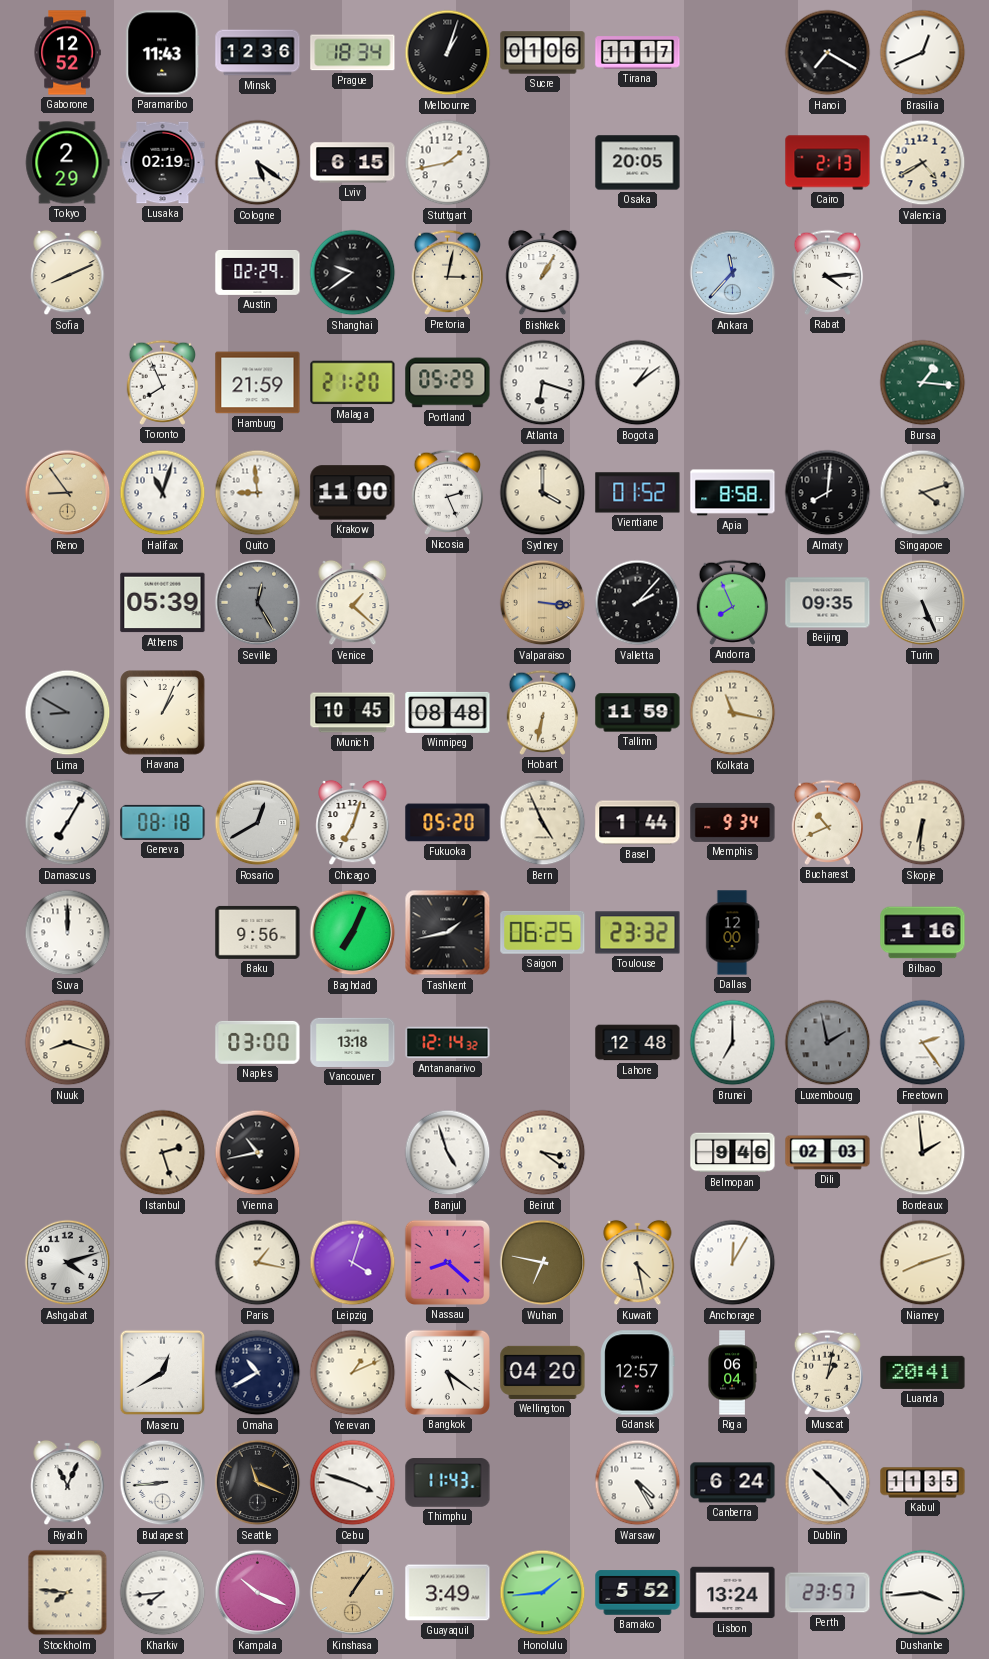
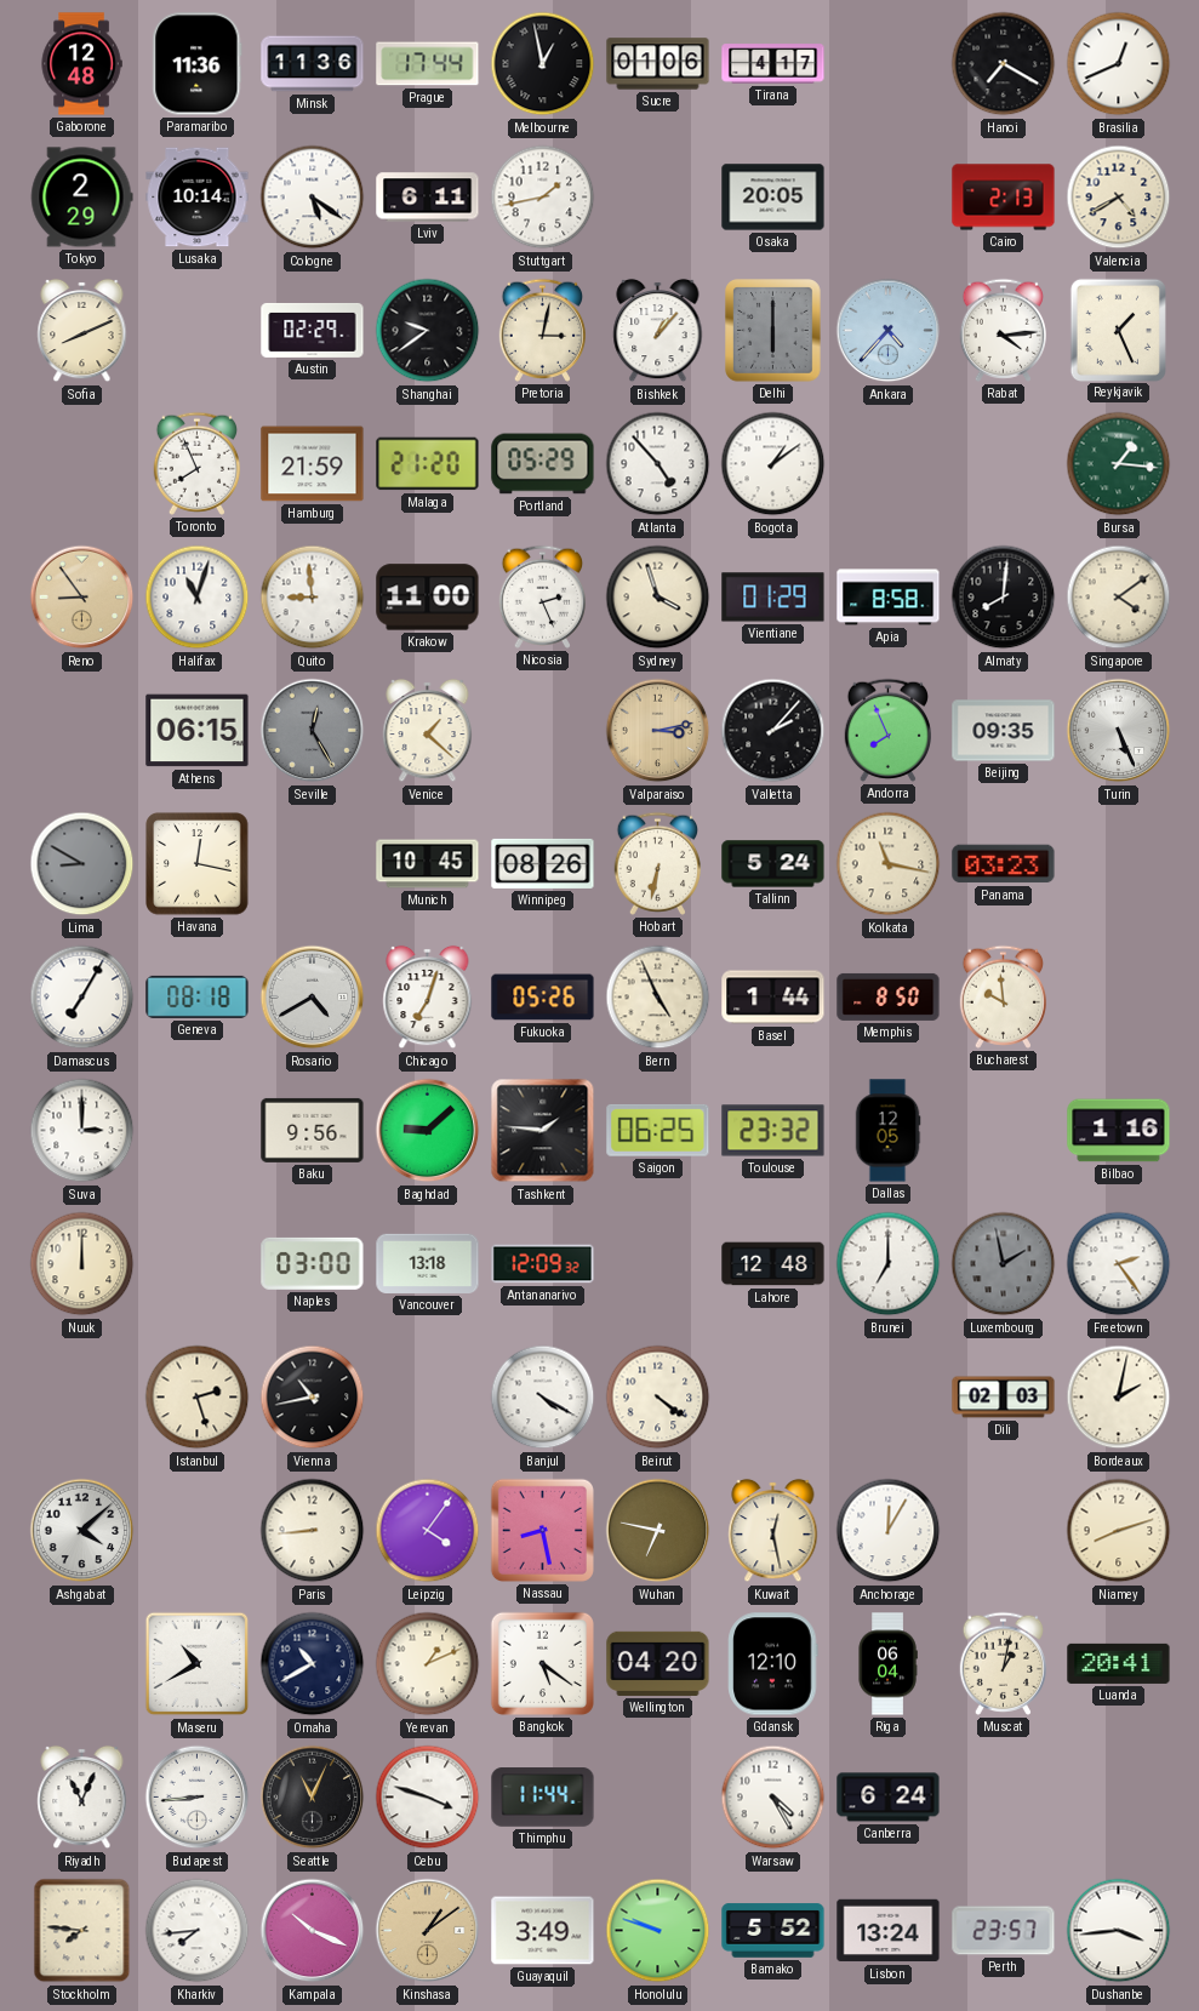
Gaborone: 12:52 -> 12:48 (81, 64)
Paramaribo: 11:43 -> 11:36 (198, 64)
Minsk: 12:36 -> 11:36 (313, 64)
Prague: 18:34 -> 17:44 (428, 64)
Melbourne: 1:03 -> 12:58 (543, 64)
Tirana: 11:17 -> 4:17 (773, 64)
Lusaka: 02:19 -> 10:14 (198, 198)
Lviv: 6:15 -> 6:11 (428, 198)
Bishkek: 1:05 -> 1:07 (658, 331)
Delhi: none -> 6:00 (773, 331)
Ankara: 11:37 -> 4:37 (889, 331)
Reykjavik: none -> 1:26 (1118, 330)
Atlanta: 6:18 -> 4:53 (658, 464)
Sydney: 4:00 -> 3:57 (658, 598)
Vientiane: 01:52 -> 01:29 (773, 598)
Singapore: 4:12 -> 4:09 (1119, 598)
Athens: 05:39 -> 06:15 (198, 731)
Valparaiso: 3:16 -> 3:13 (658, 731)
Havana: 1:04 -> 12:17 (198, 864)
Winnipeg: 08:48 -> 08:26 (543, 863)
Tallinn: 11:59 -> 5:24 (773, 864)
Panama: none -> 03:23 (1004, 864)
Rosario: 12:40 -> 4:40 (313, 998)
Fukuoka: 05:20 -> 05:26 (543, 998)
Memphis: 9:34 -> 8:50 (889, 996)
Bucharest: 10:41 -> 9:59 (1003, 996)
Skopje: 6:31 -> none (923, 823)
Suva: 12:00 -> 3:00 (82, 1131)
Baghdad: 7:04 -> 9:08 (428, 1131)
Tashkent: 1:43 -> 1:46 (543, 1131)
Dallas: 12:00 -> 12:05 (887, 1131)
Nuuk: 8:18 -> 12:00 (82, 1264)
Antananarivo: 12:14 -> 12:09 (543, 1264)
Banjul: 4:57 -> 4:20 (543, 1398)
Beirut: 3:21 -> 4:21 (658, 1398)
Belmopan: 9:46 -> none (733, 1153)
Bordeaux: 1:59 -> 2:02 (1119, 1398)
Ashgabat: 4:12 -> 4:08 (82, 1531)
Paris: 1:17 -> 8:44 (313, 1531)
Leipzig: 4:03 -> 4:06 (428, 1531)
Nassau: 8:22 -> 8:28 (542, 1530)
Kuwait: 4:28 -> 12:28 (773, 1531)
Maseru: 12:40 -> 10:40 (198, 1664)
Gdansk: 12:57 -> 12:10 (773, 1664)
Seattle: 11:19 -> 11:04 (313, 1798)
Thimphu: 11:43 -> 11:44 (543, 1798)
Dublin: 10:23 -> none (828, 1483)
Kabul: 11:35 -> none (923, 1483)
Kinshasa: 1:06 -> 1:09 (428, 1931)
Honolulu: 1:44 -> 9:48 (658, 1931)
